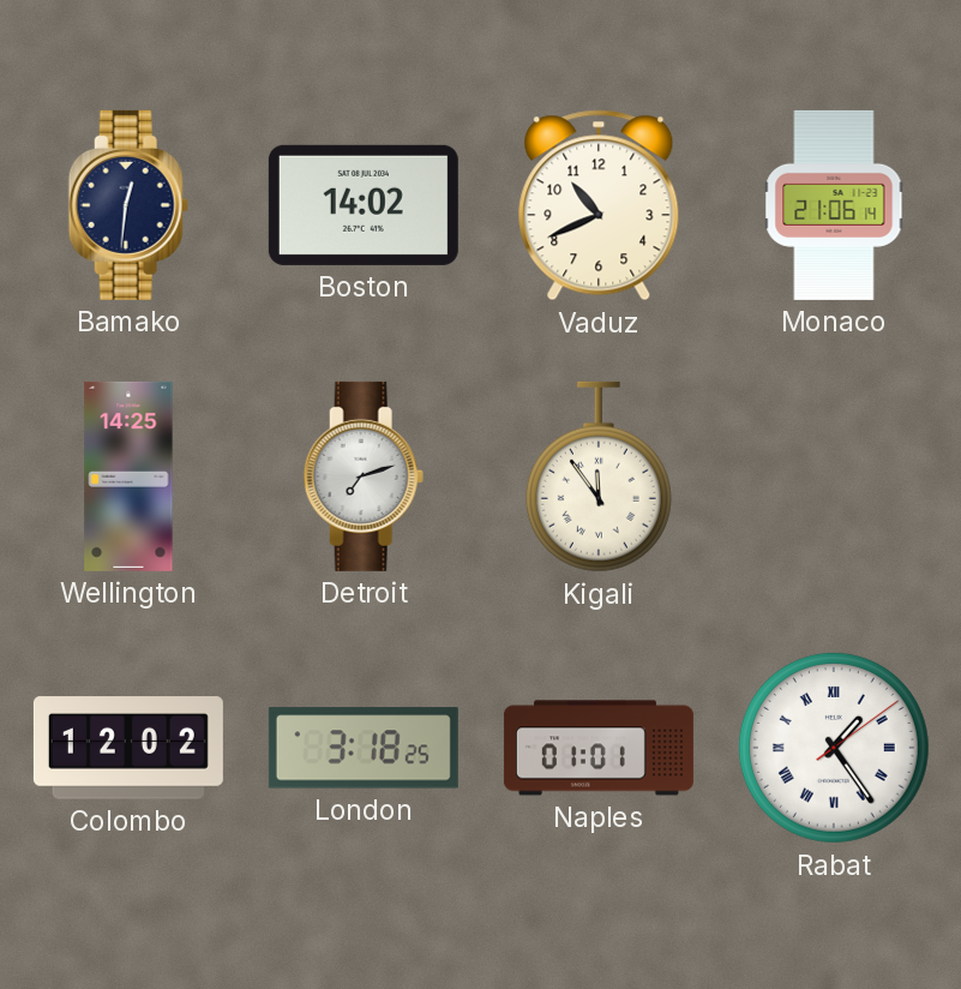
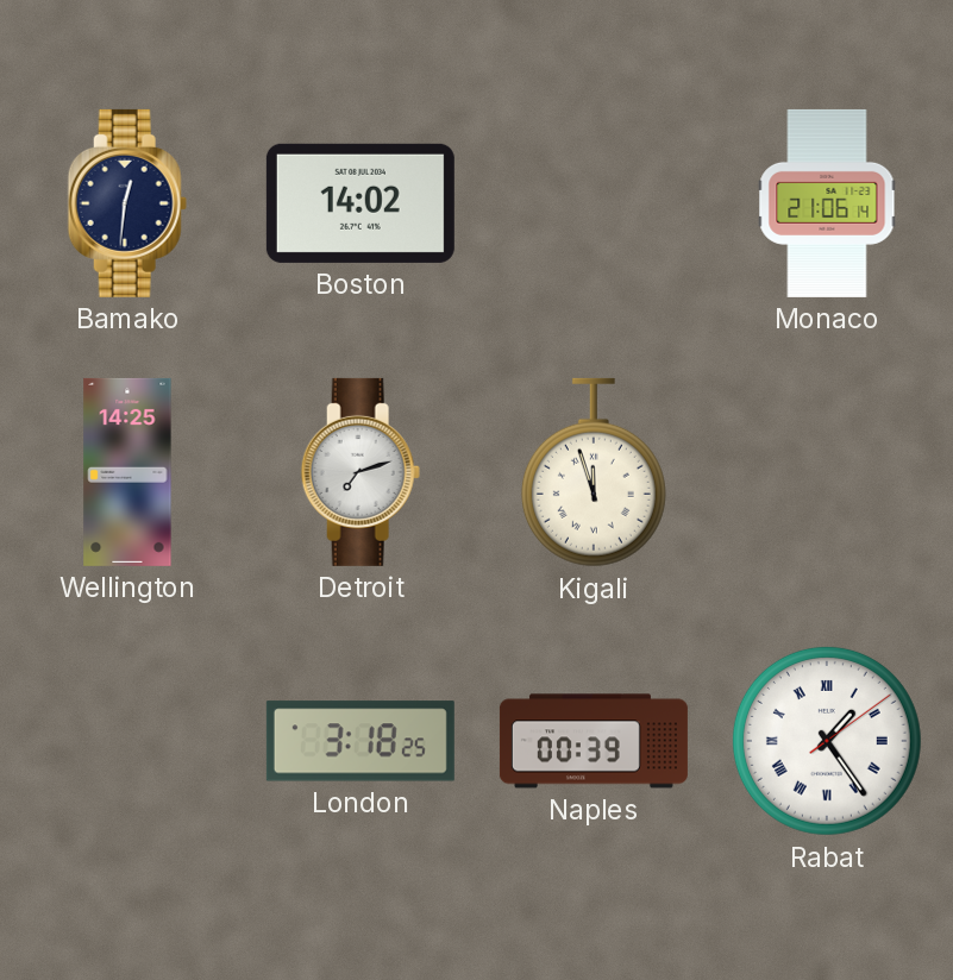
Vaduz: 10:41 -> none (599, 205)
Kigali: 11:54 -> 11:57 (594, 472)
Colombo: 12:02 -> none (128, 748)
Naples: 01:01 -> 00:39 (594, 741)
